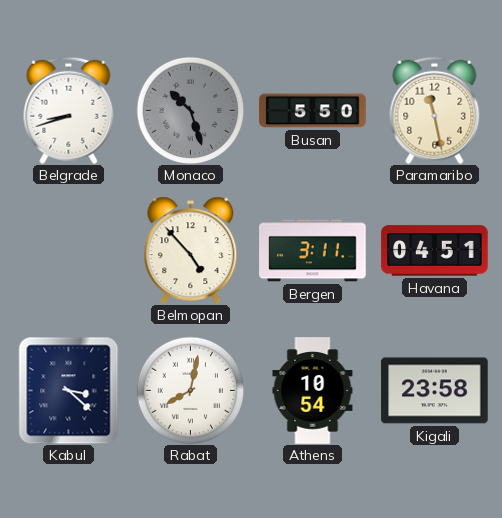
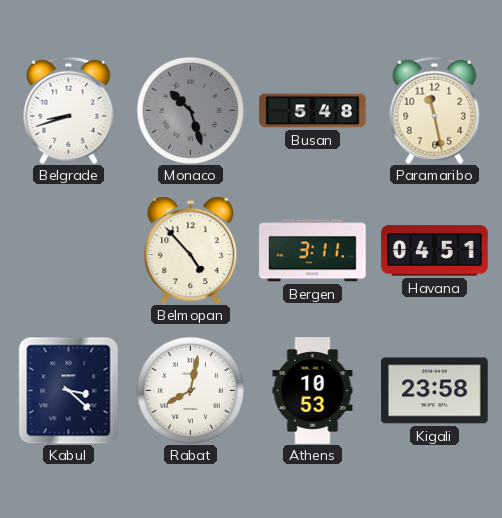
Busan: 5:50 -> 5:48 (313, 111)
Athens: 10:54 -> 10:53 (313, 391)
